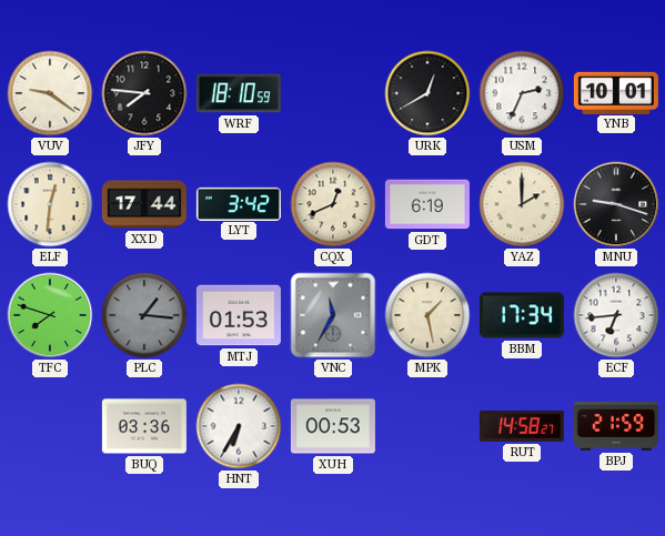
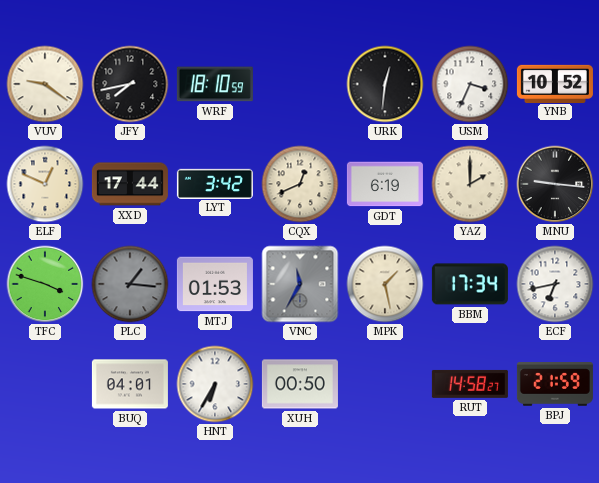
JFY: 7:46 -> 7:43 (130, 84)
URK: 12:40 -> 12:31 (385, 84)
USM: 2:34 -> 3:34 (470, 84)
YNB: 10:01 -> 10:52 (555, 83)
ELF: 12:31 -> 12:49 (45, 184)
MNU: 9:18 -> 9:16 (555, 184)
TFC: 7:48 -> 3:48 (45, 284)
ECF: 6:44 -> 6:43 (555, 284)
BUQ: 03:36 -> 04:01 (130, 384)
XUH: 00:53 -> 00:50 (300, 384)
